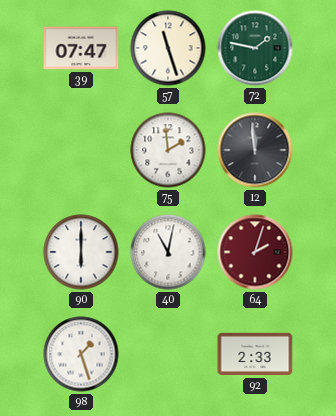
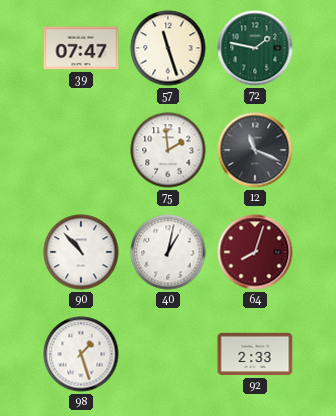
12: 11:59 -> 11:19 (255, 150)
90: 6:00 -> 10:53 (81, 252)
40: 11:02 -> 1:02 (168, 252)
64: 2:03 -> 8:03 (255, 252)
